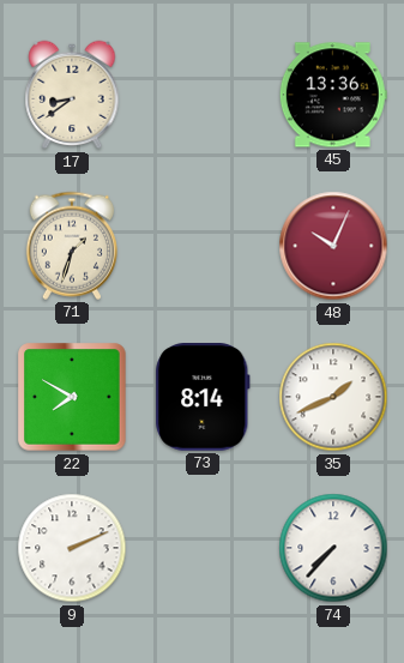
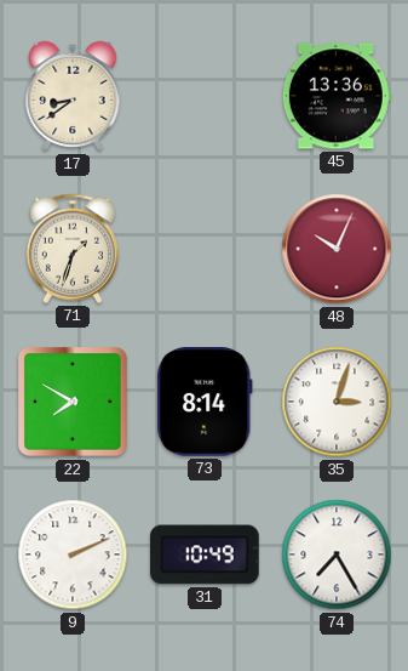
35: 1:41 -> 3:03 (337, 402)
31: none -> 10:49 (205, 555)
74: 7:37 -> 7:25 (337, 555)
